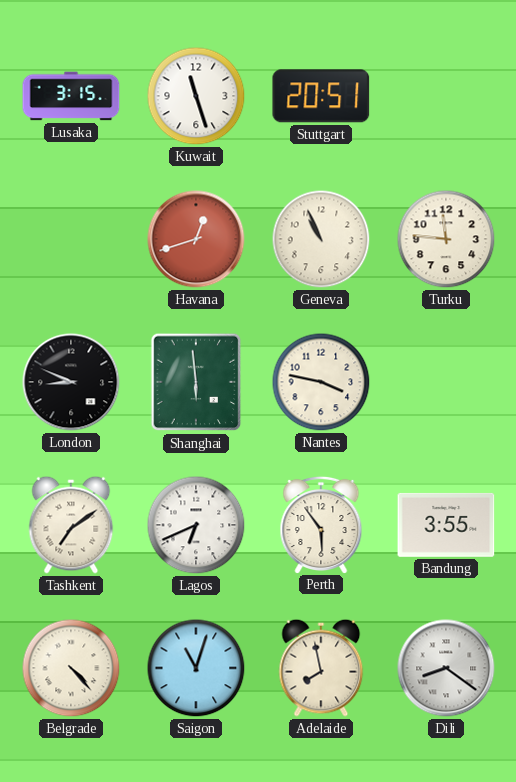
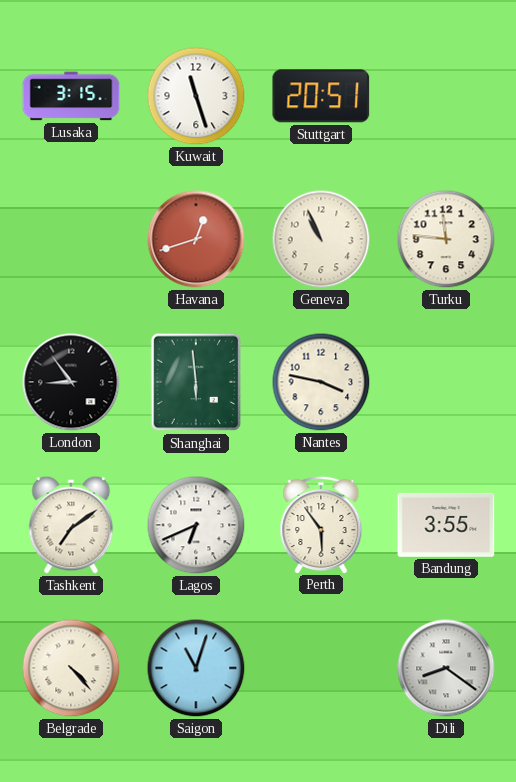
London: 8:49 -> 8:54 (71, 382)
Adelaide: 7:58 -> none (321, 668)
